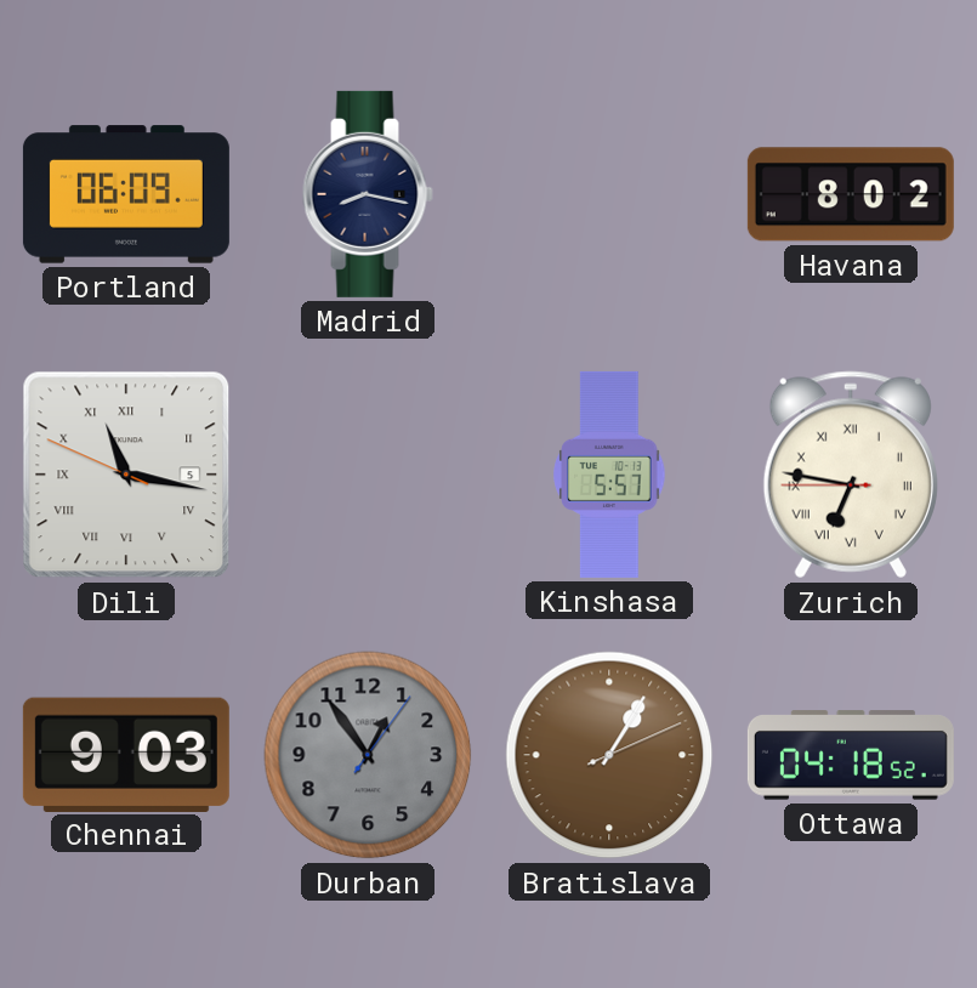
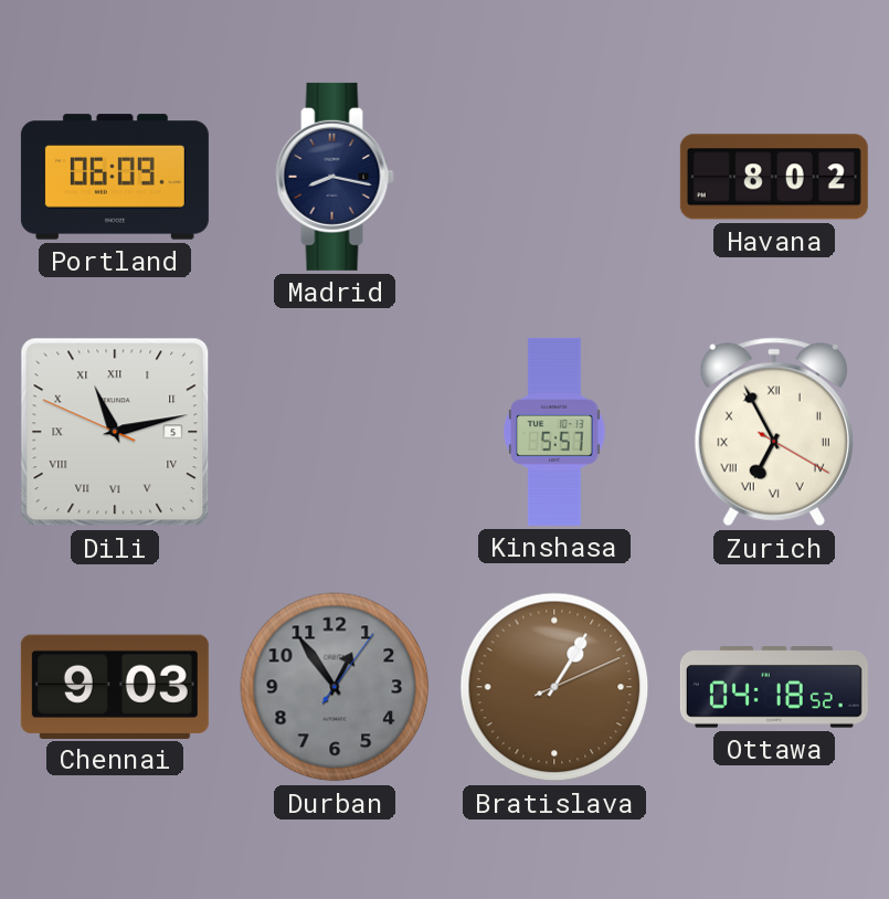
Dili: 11:16 -> 11:12 (115, 432)
Zurich: 6:46 -> 6:55 (774, 432)
